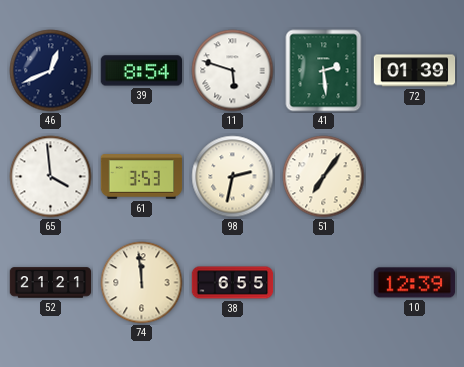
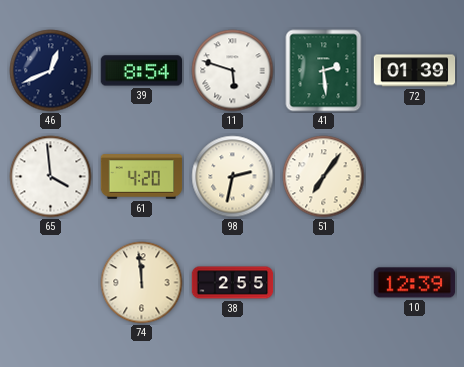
61: 3:53 -> 4:20 (142, 177)
52: 21:21 -> none (51, 283)
38: 6:55 -> 2:55 (233, 283)
